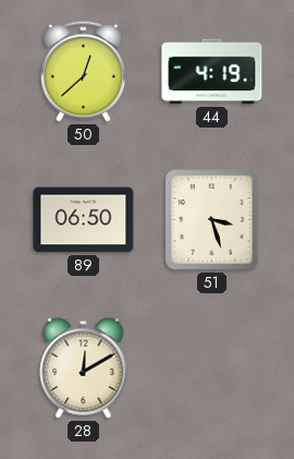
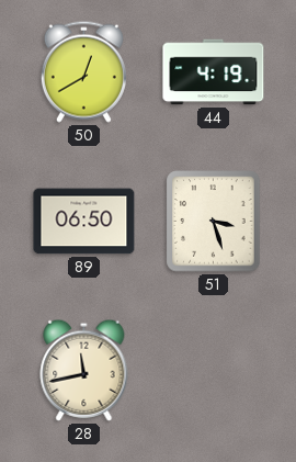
50: 12:38 -> 12:40 (83, 71)
28: 12:10 -> 11:43 (84, 370)
